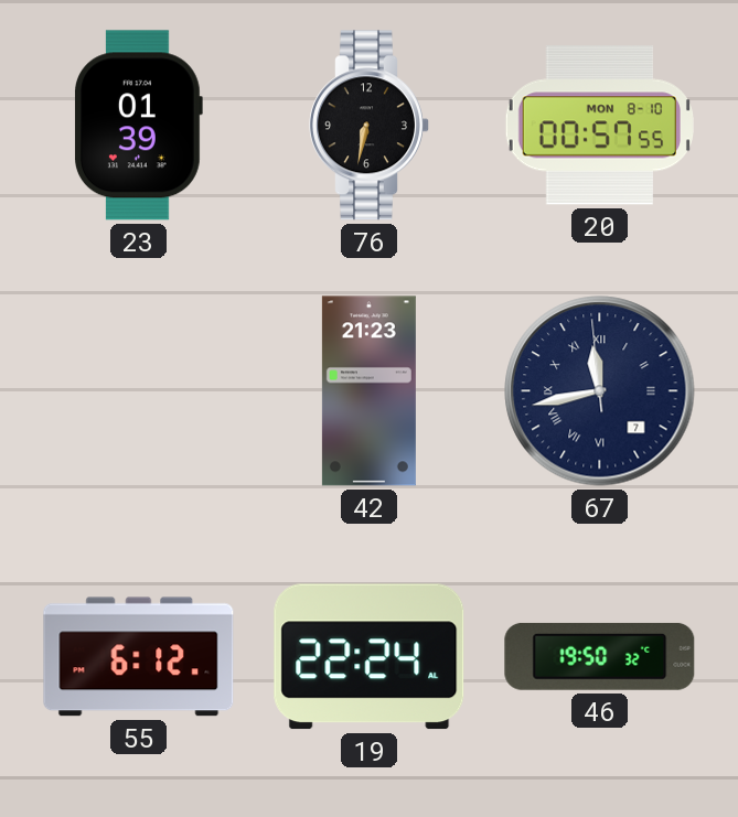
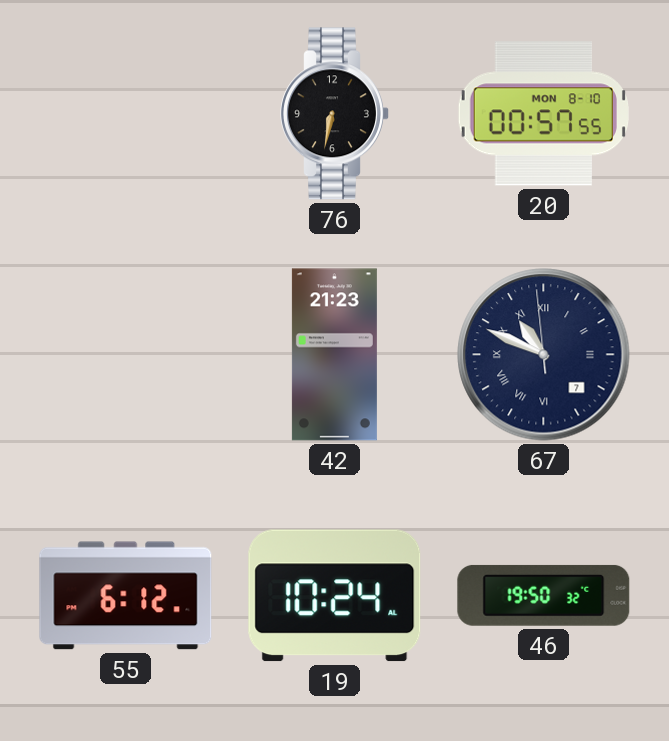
23: 01:39 -> none (139, 126)
67: 11:42 -> 10:48 (544, 355)
19: 22:24 -> 10:24 (335, 596)
